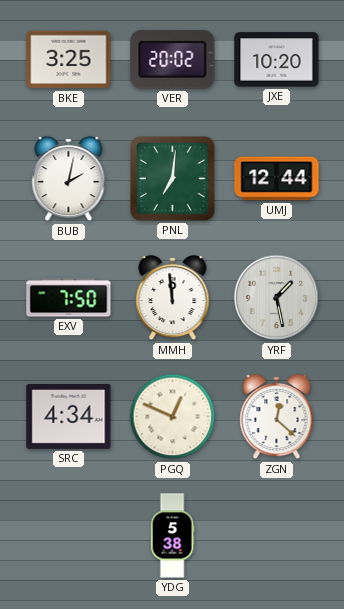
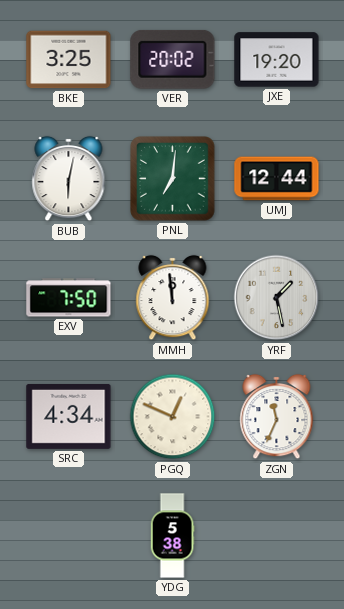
JXE: 10:20 -> 19:20 (277, 60)
BUB: 2:02 -> 6:02 (69, 179)
ZGN: 12:22 -> 11:34 (277, 417)
